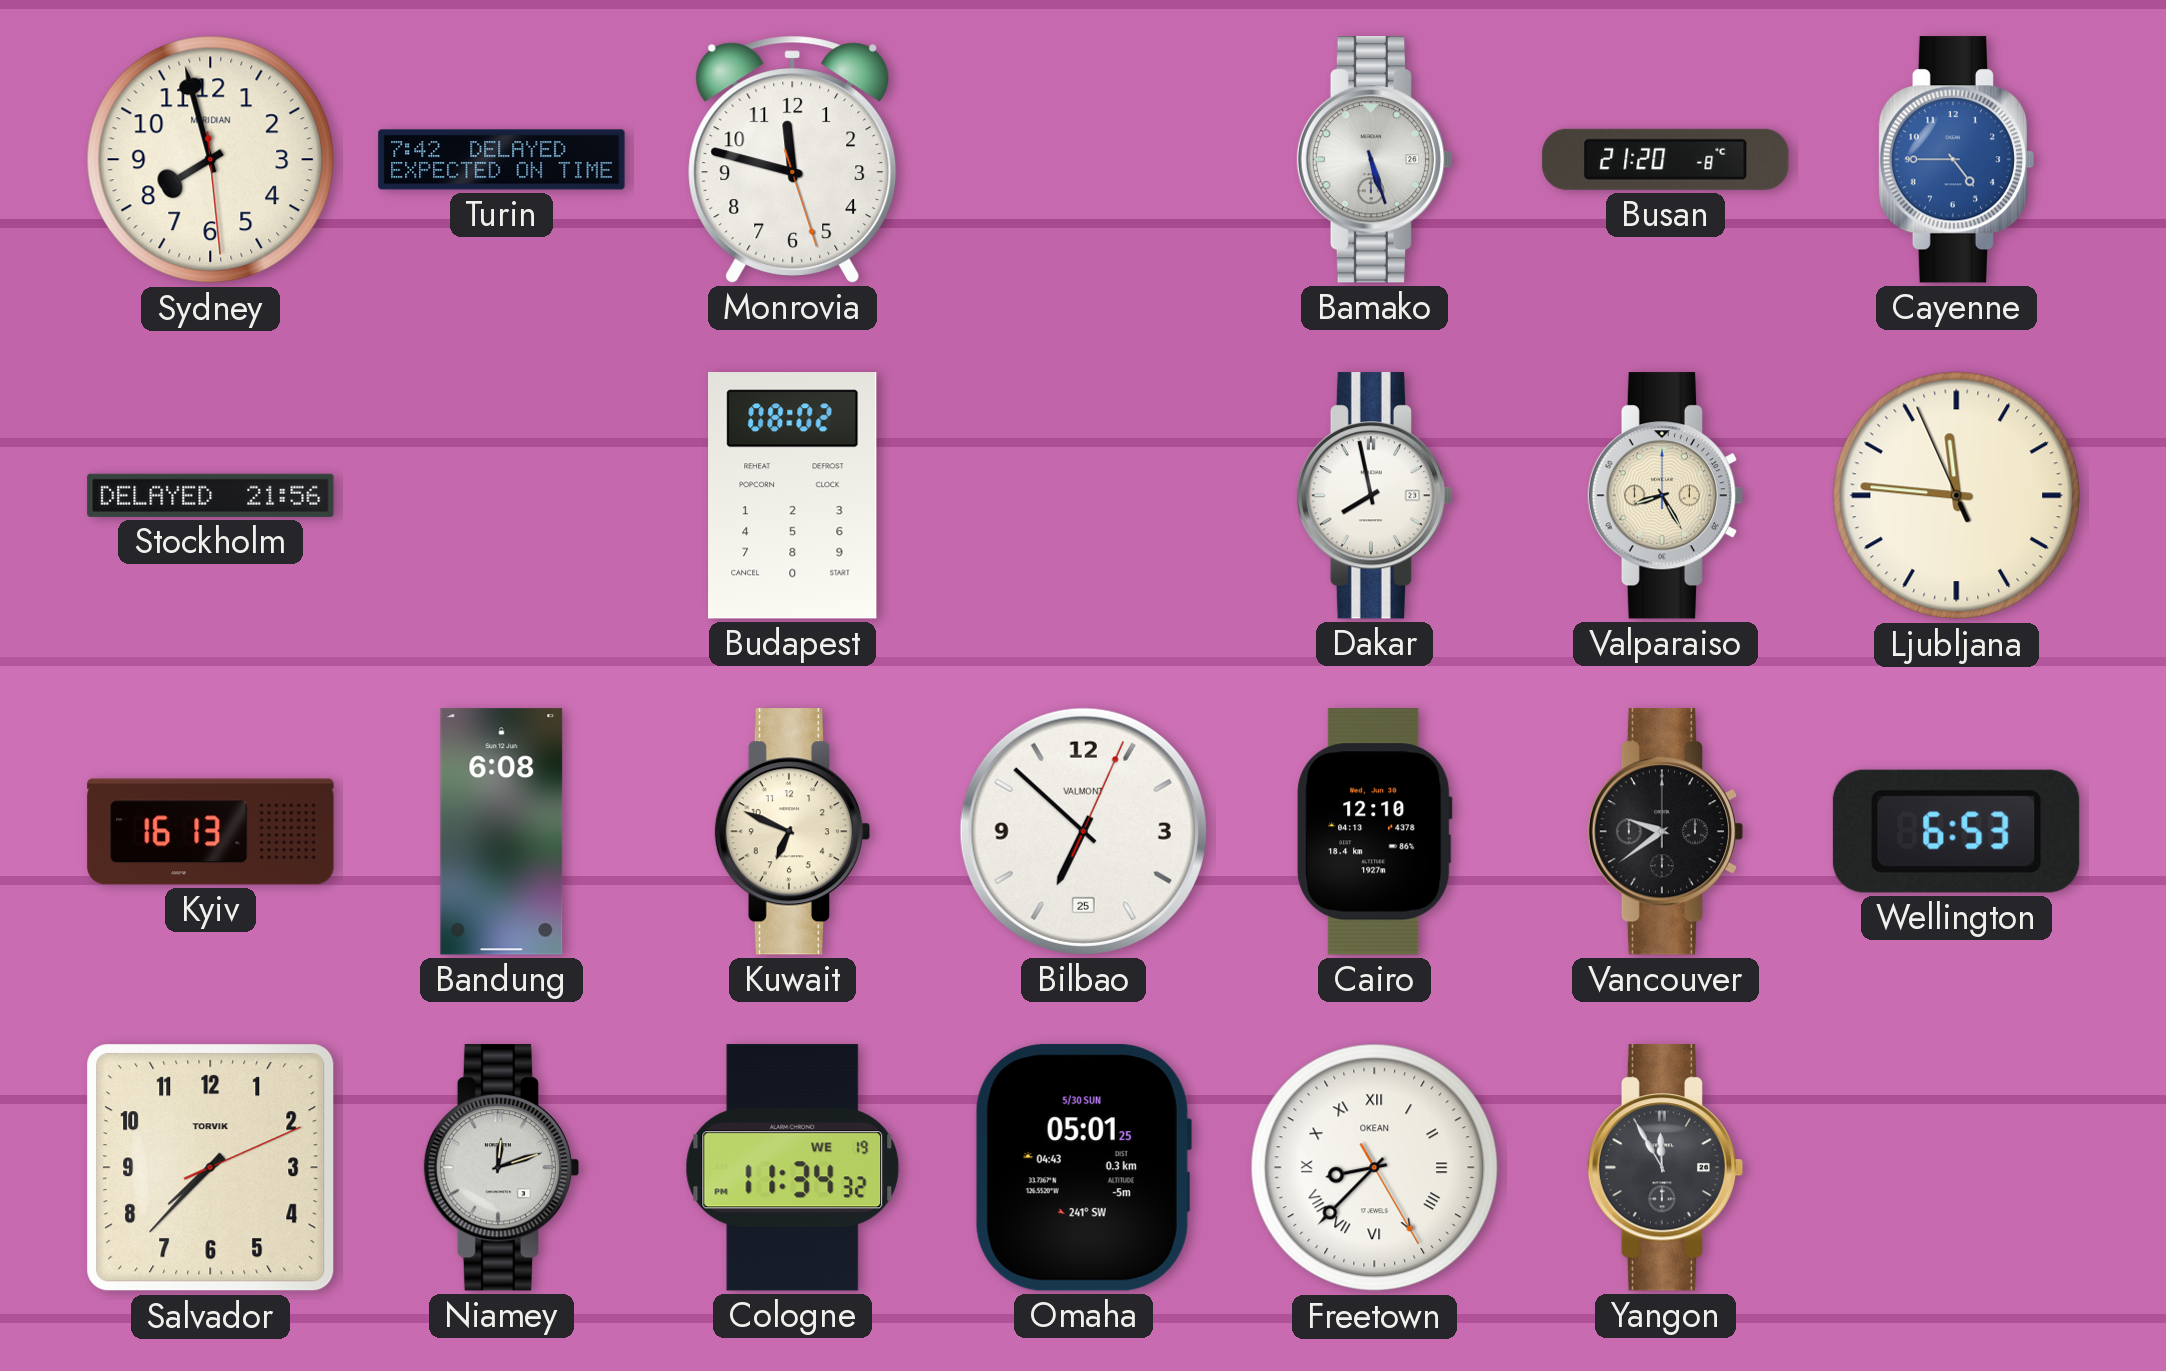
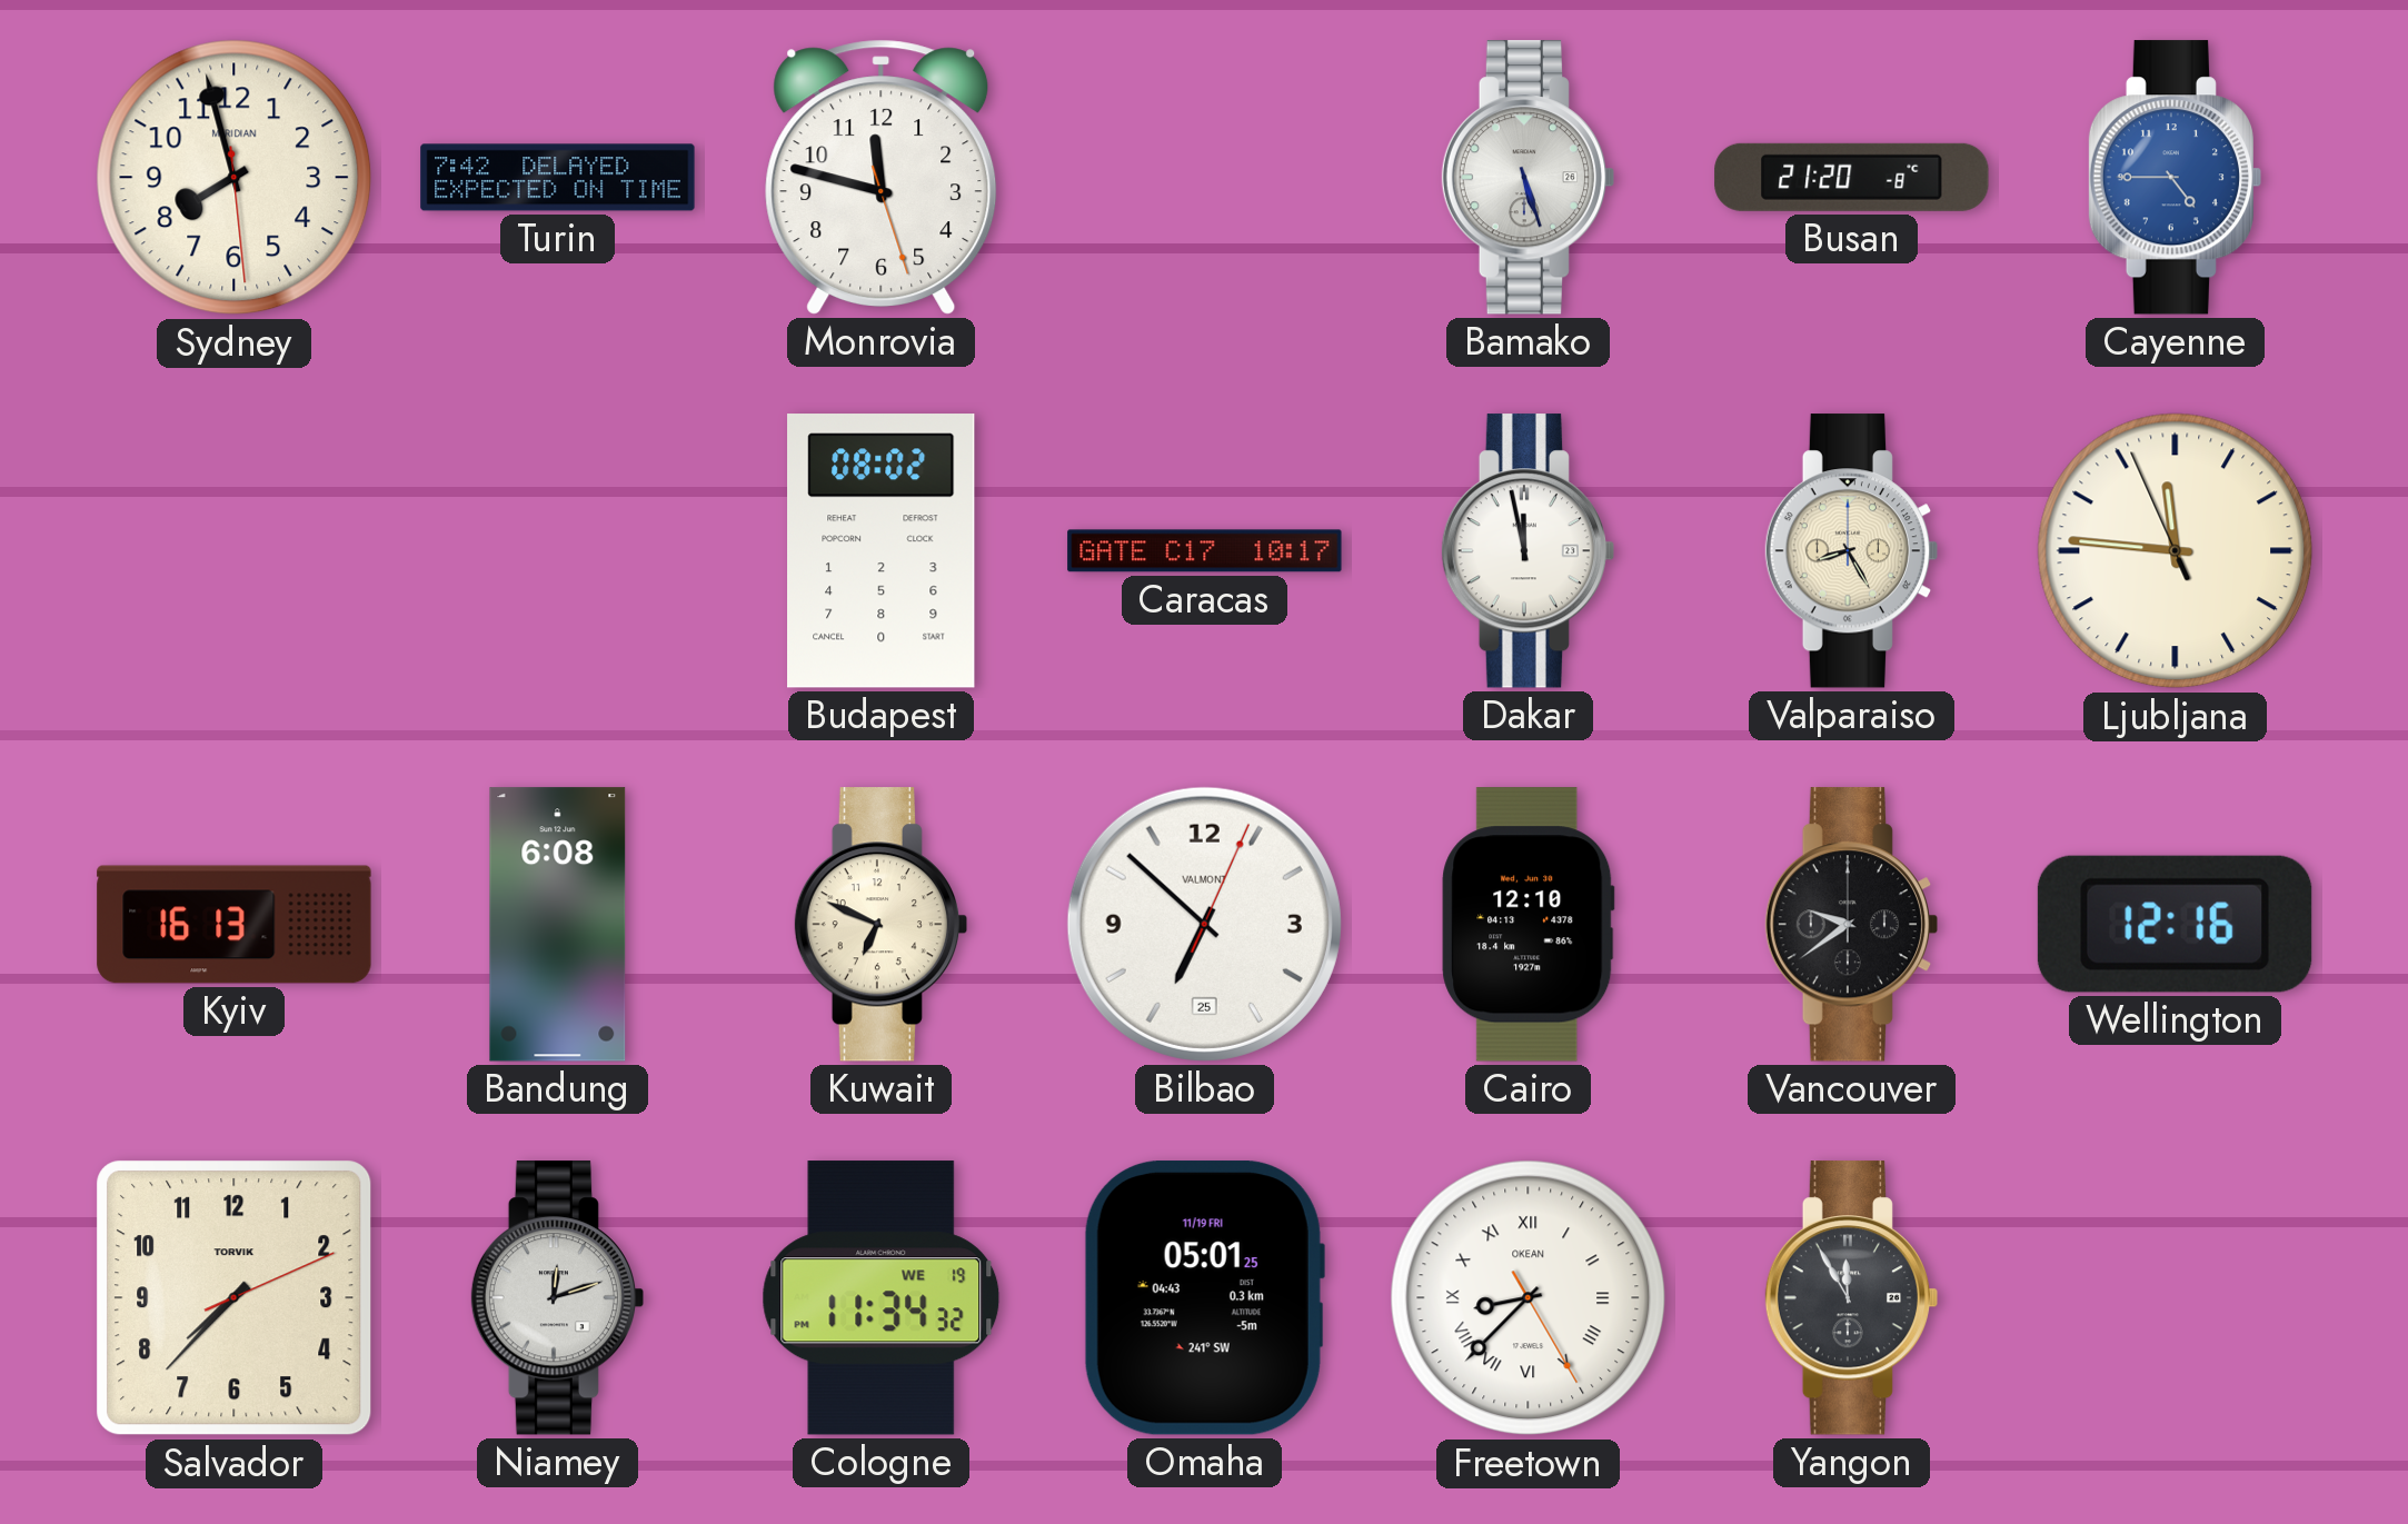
Stockholm: 21:56 -> none (211, 495)
Caracas: none -> 10:17 (1205, 551)
Dakar: 7:58 -> 11:58 (1528, 551)
Wellington: 6:53 -> 12:16 (2175, 924)
Omaha date: 5/30 SUN -> 11/19 FRI (1204, 1298)
